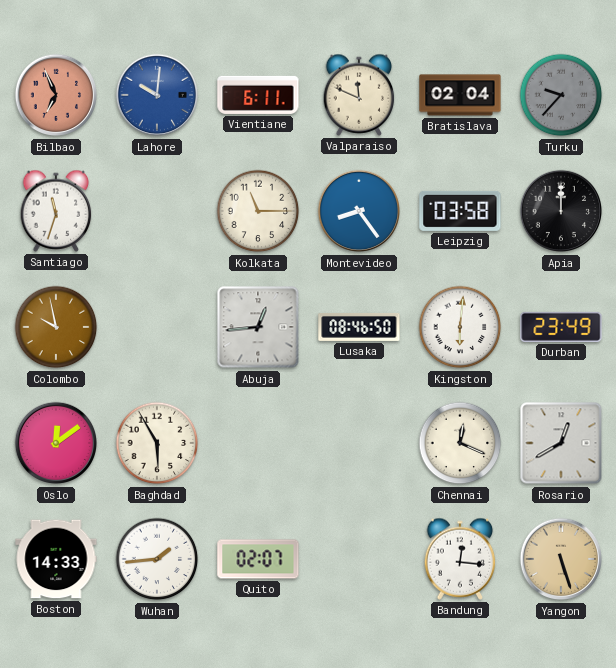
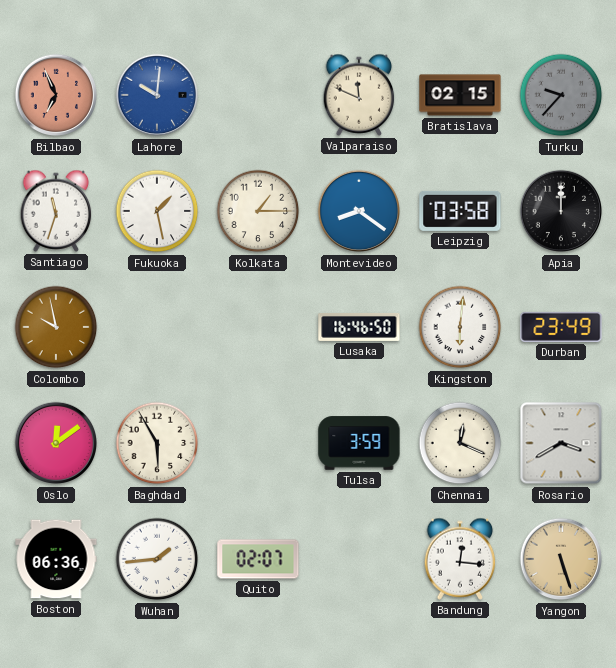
Vientiane: 6:11 -> none (258, 95)
Bratislava: 02:04 -> 02:15 (460, 95)
Fukuoka: none -> 1:28 (157, 211)
Kolkata: 11:15 -> 1:15 (258, 211)
Montevideo: 8:24 -> 8:21 (359, 211)
Abuja: 12:44 -> none (258, 327)
Lusaka: 08:46 -> 16:46 (359, 328)
Tulsa: none -> 3:59 (359, 443)
Rosario: 12:40 -> 3:40 (561, 443)
Boston: 14:33 -> 06:36 (56, 559)
